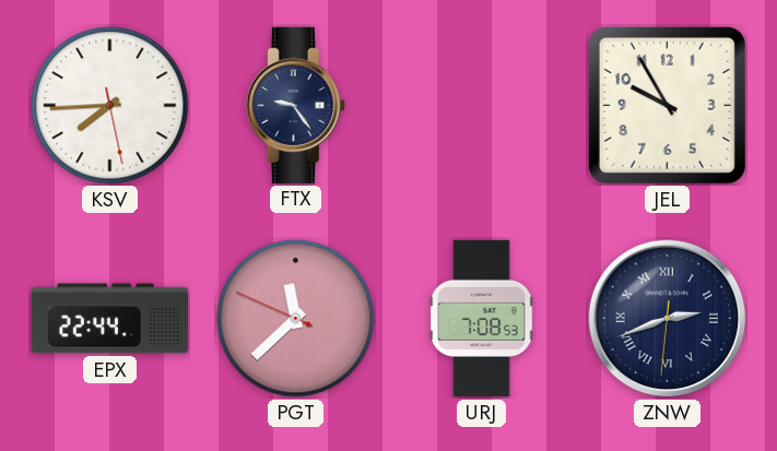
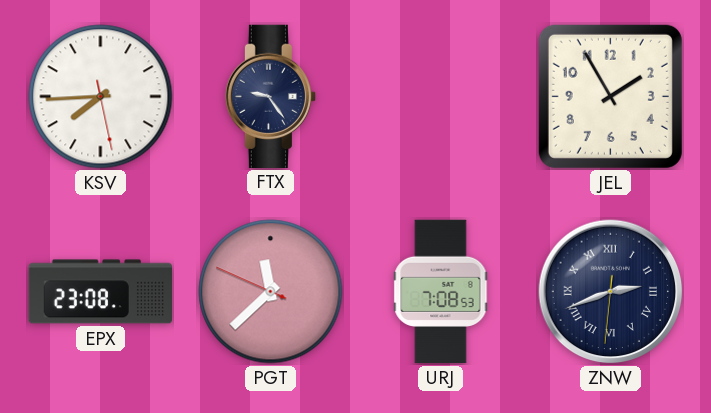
JEL: 9:55 -> 1:55 (610, 96)
EPX: 22:44 -> 23:08 (100, 292)
